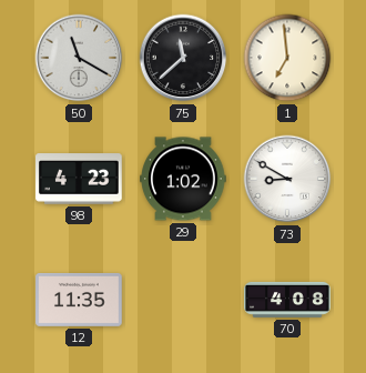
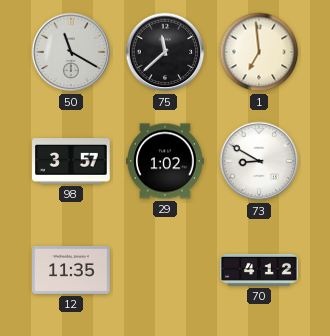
98: 4:23 -> 3:57 (72, 161)
70: 4:08 -> 4:12 (259, 270)
